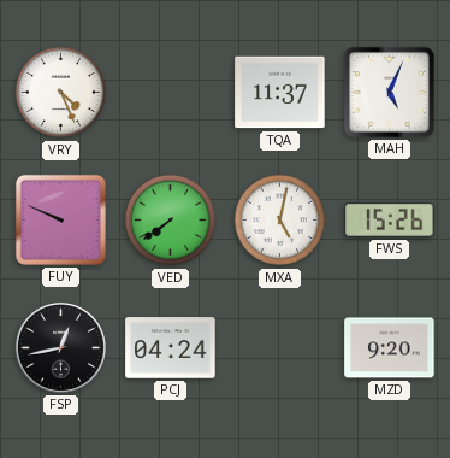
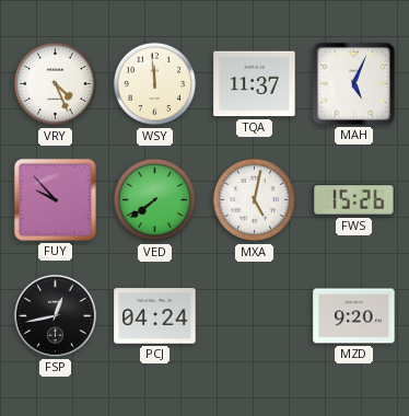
WSY: none -> 11:59 (155, 84)
FUY: 9:49 -> 9:53 (55, 199)
